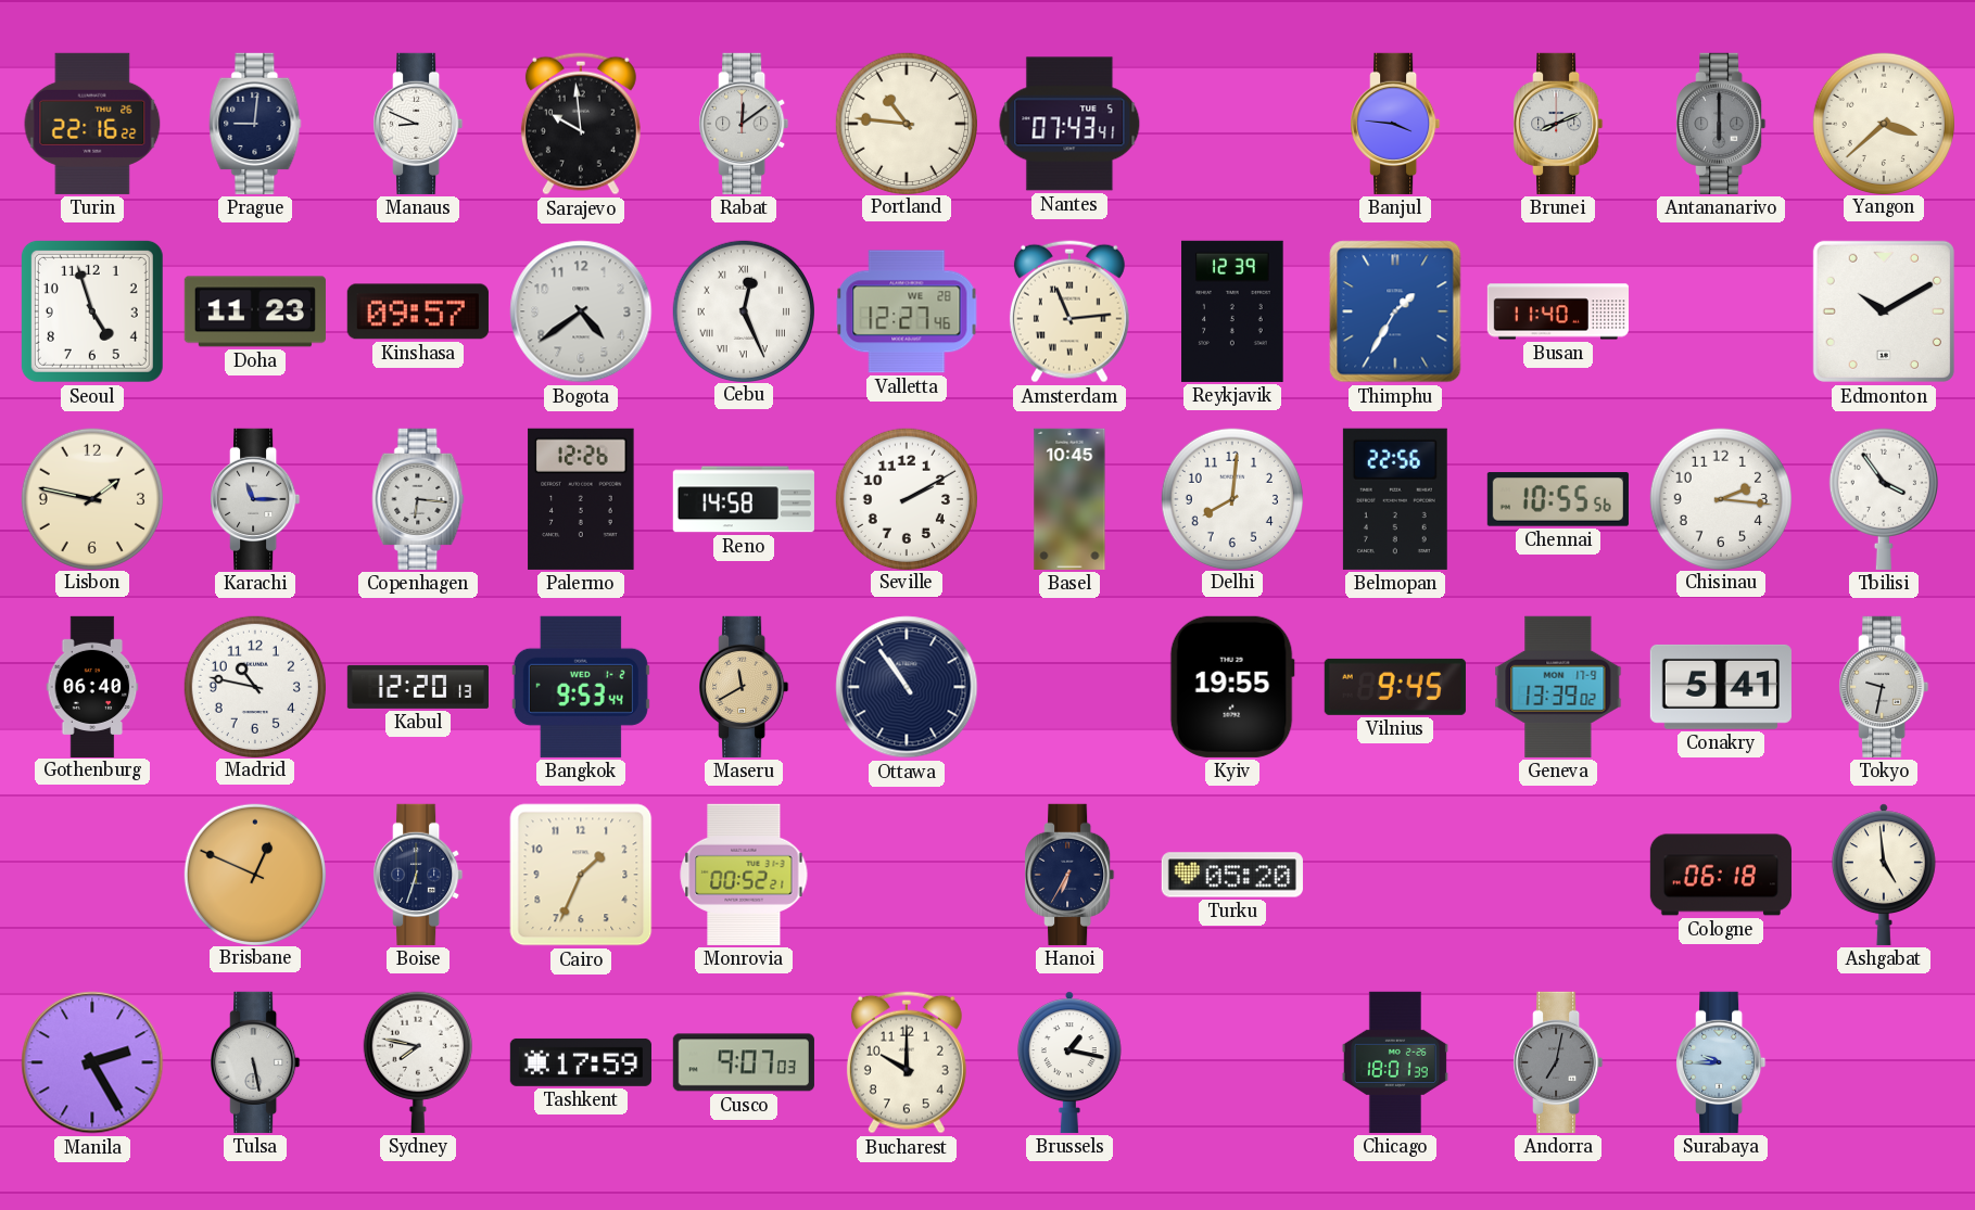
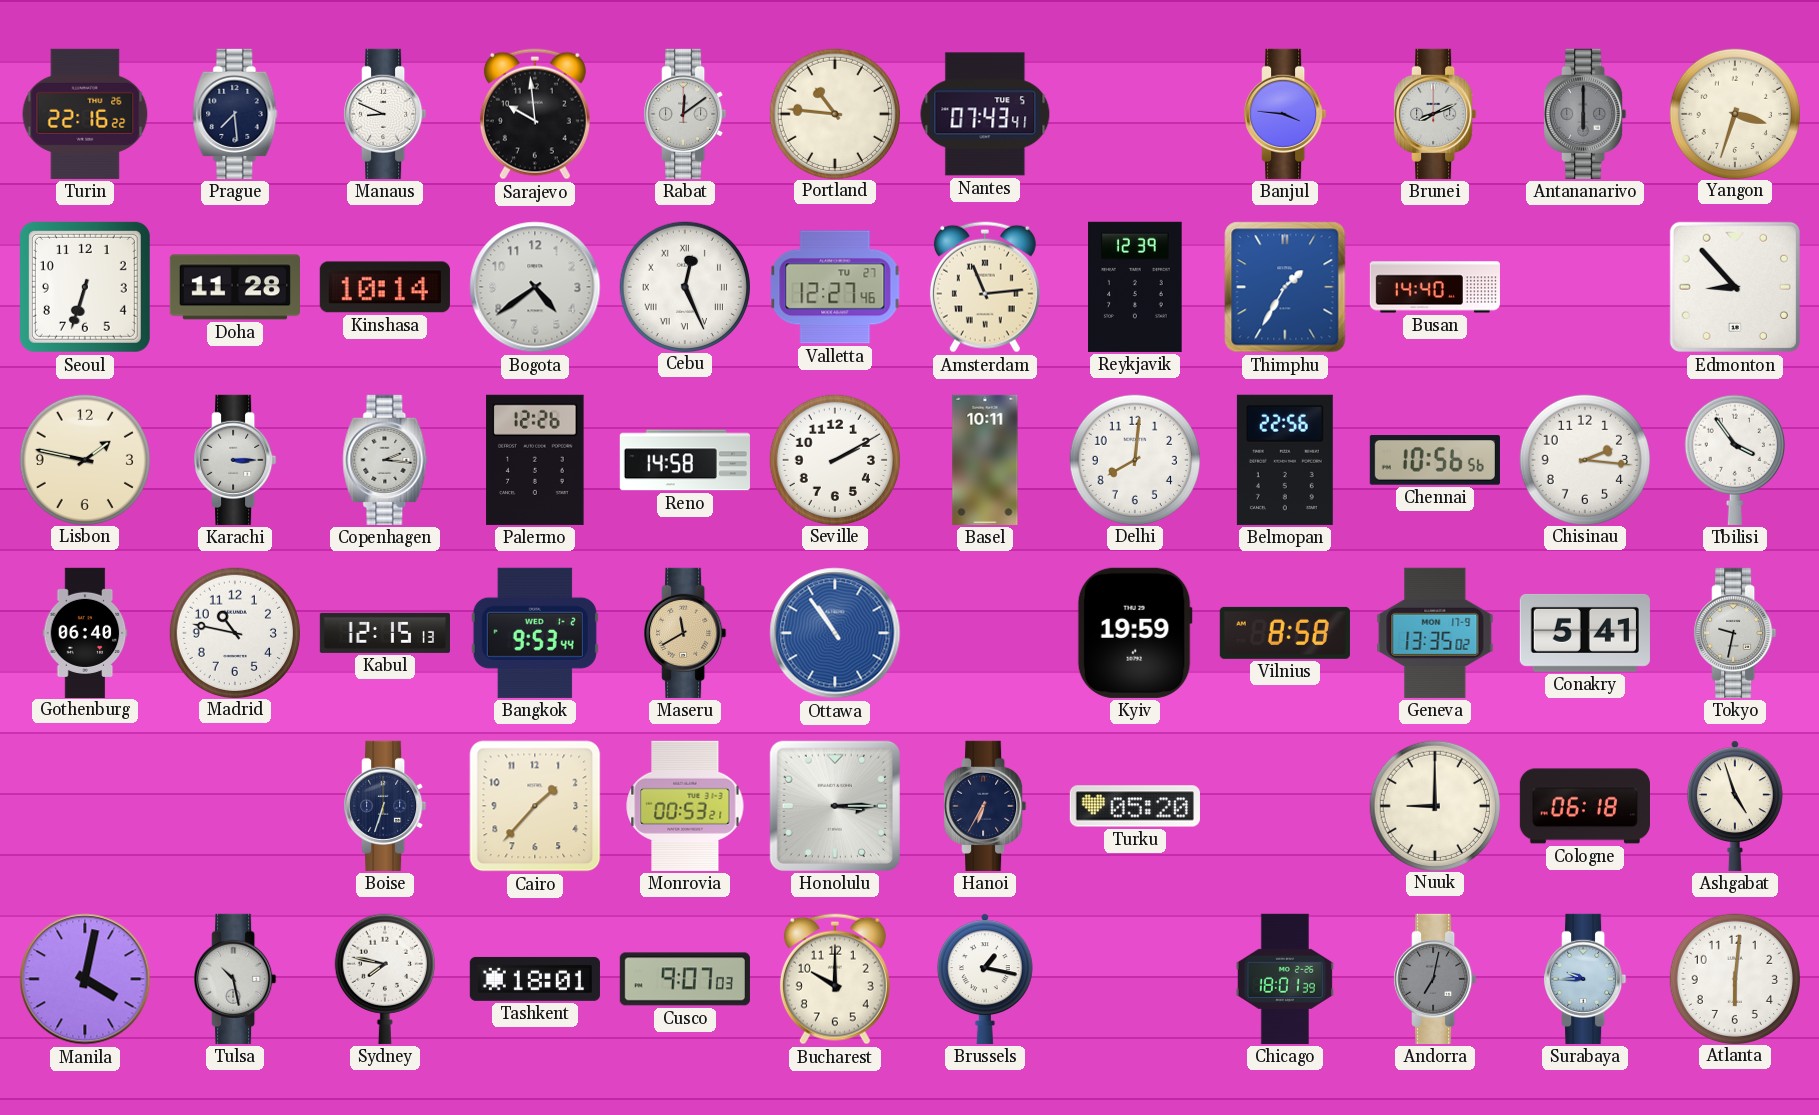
Prague: 9:01 -> 7:29 (235, 114)
Yangon: 3:38 -> 3:33 (1734, 113)
Seoul: 4:57 -> 6:33 (85, 287)
Doha: 11:23 -> 11:28 (235, 287)
Kinshasa: 09:57 -> 10:14 (385, 287)
Valletta date: WE 28 -> TU 27 (835, 287)
Busan: 11:40 -> 14:40 (1435, 287)
Edmonton: 10:10 -> 8:53 (1735, 287)
Karachi: 11:15 -> 3:15 (235, 460)
Copenhagen: 6:16 -> 2:16 (385, 460)
Basel: 10:45 -> 10:11 (985, 460)
Chennai: 10:55 -> 10:56 (1435, 460)
Kabul: 12:20 -> 12:15 (385, 633)
Ottawa dial: navy -> blue (835, 633)
Kyiv: 19:55 -> 19:59 (1135, 633)
Vilnius: 9:45 -> 8:58 (1285, 633)
Geneva: 13:39 -> 13:35 (1435, 633)
Brisbane: 12:49 -> none (254, 874)
Cairo: 1:34 -> 1:37 (535, 806)
Monrovia: 00:52 -> 00:53 (685, 806)
Honolulu: none -> 3:15 (835, 806)
Nuuk: none -> 9:00 (1434, 805)
Ashgabat: 4:59 -> 4:57 (1735, 806)
Manila: 2:25 -> 4:02 (85, 979)
Tulsa: 5:28 -> 10:28 (235, 979)
Tashkent: 17:59 -> 18:01 (535, 979)
Atlanta: none -> 6:01 (1734, 978)
